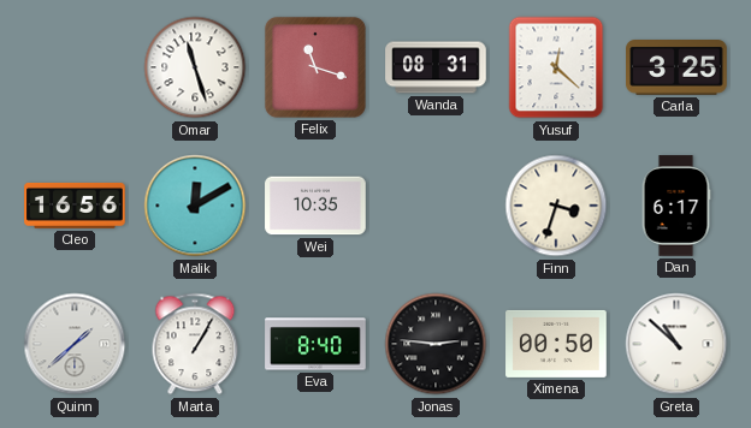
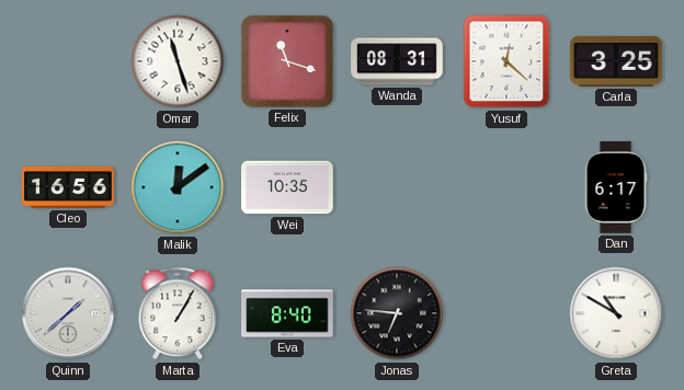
Malik: 12:10 -> 12:09 (178, 187)
Finn: 3:33 -> none (556, 206)
Jonas: 2:46 -> 6:46 (397, 313)
Ximena: 00:50 -> none (556, 344)
Greta: 10:52 -> 10:50 (616, 313)
